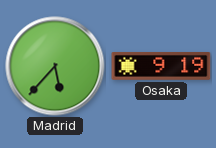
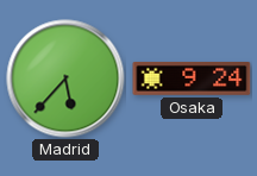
Osaka: 9:19 -> 9:24 (192, 78)
